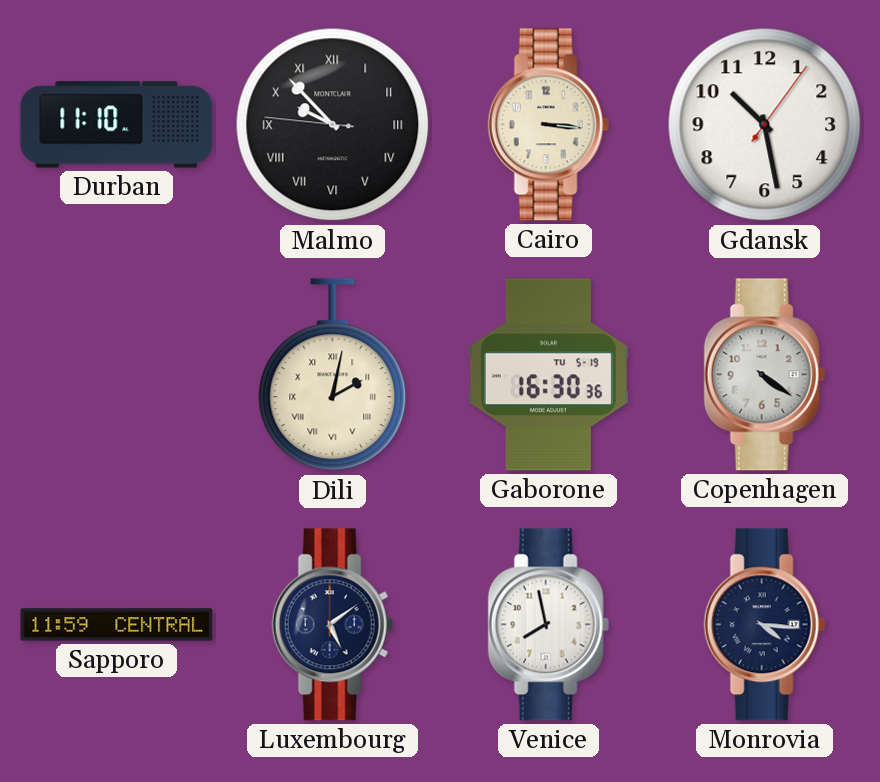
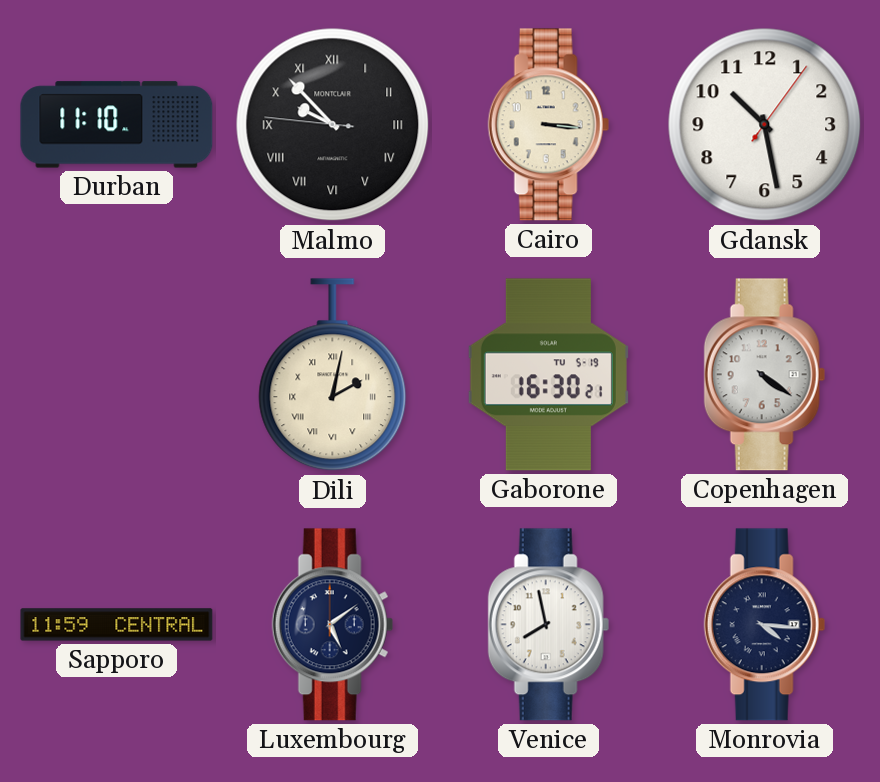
Gaborone: 16:30:36 -> 16:30:21 (548, 375)
